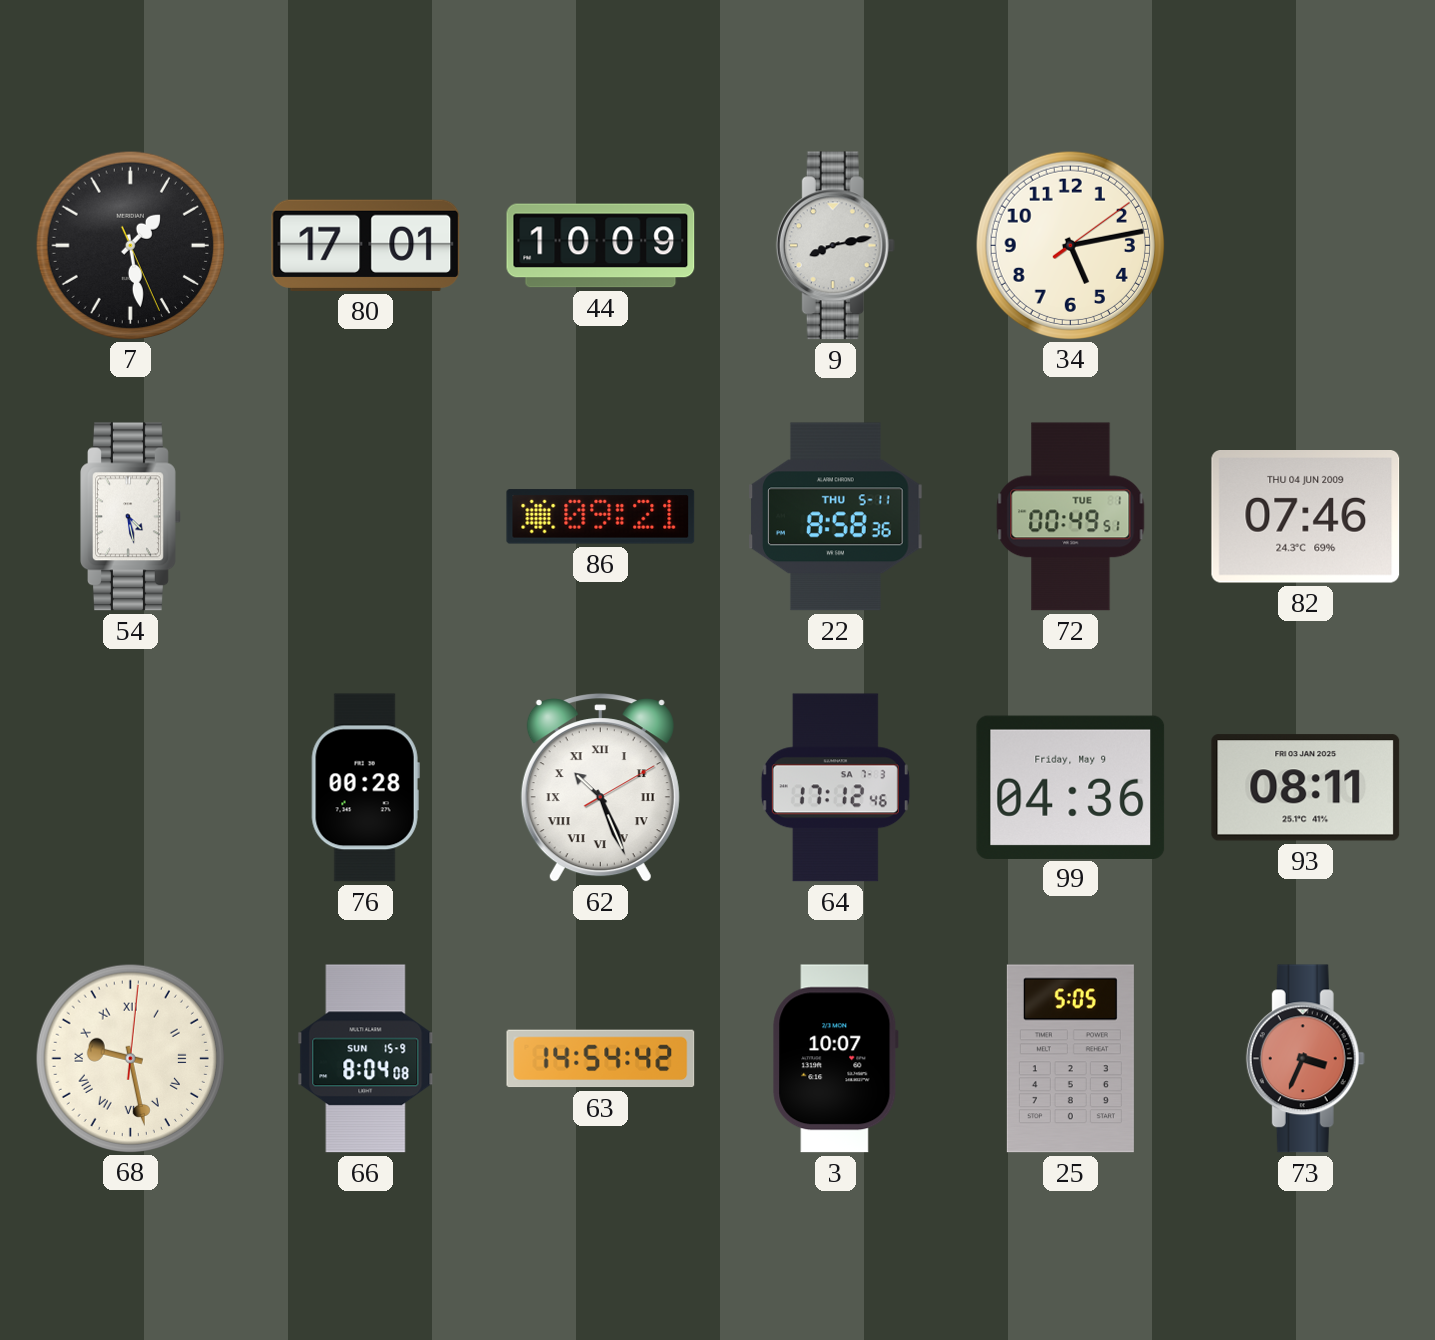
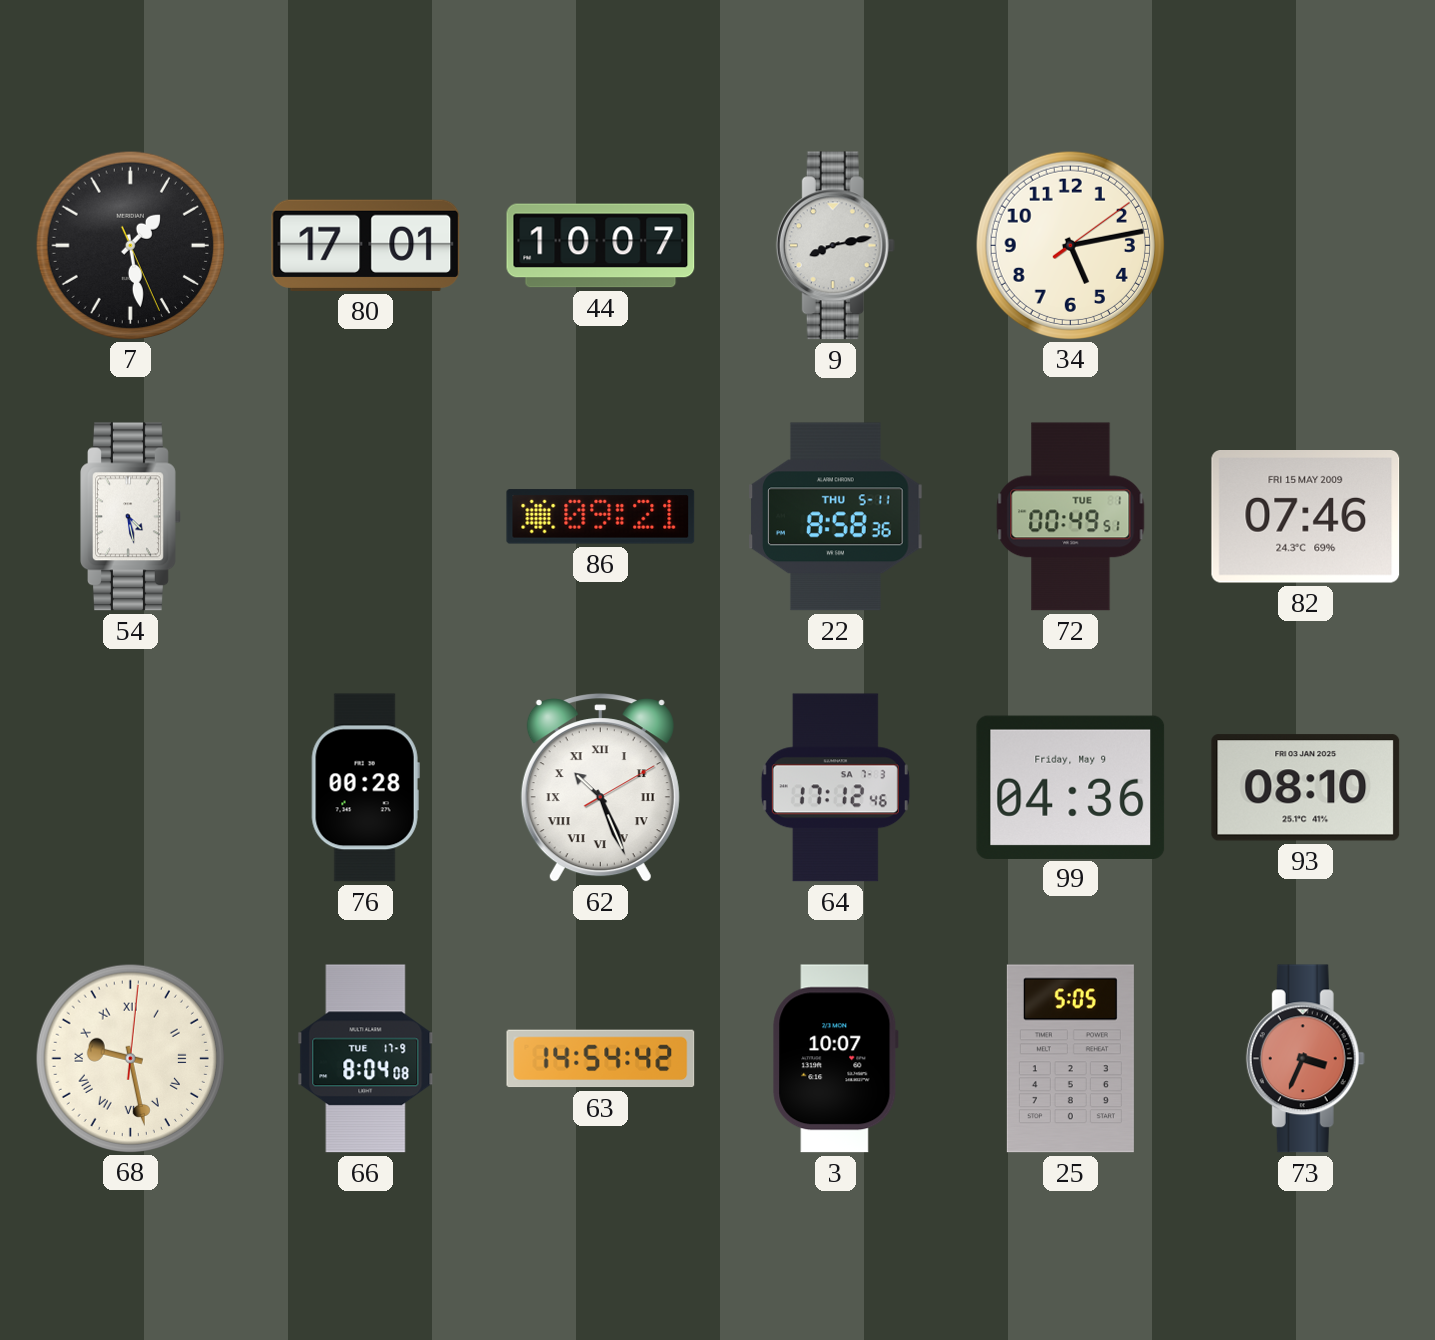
44: 10:09 -> 10:07 (601, 246)
82 date: THU 04 JUN 2009 -> FRI 15 MAY 2009 (1306, 517)
93: 08:11 -> 08:10 (1306, 788)
66 date: SUN 15-9 -> TUE 17-9 (366, 1059)
